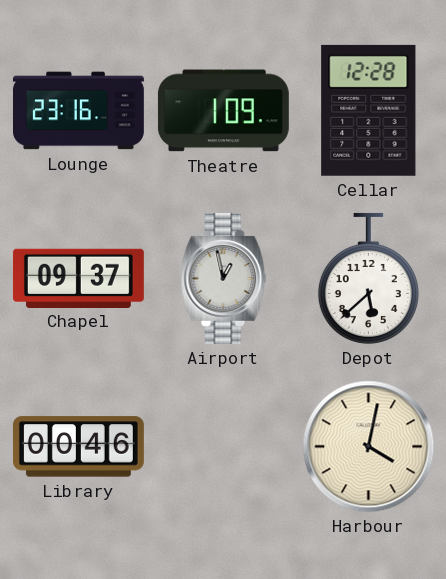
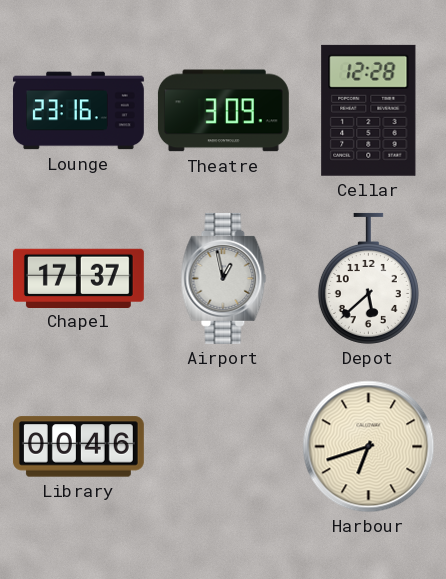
Theatre: 1:09 -> 3:09 (223, 111)
Chapel: 09:37 -> 17:37 (78, 278)
Harbour: 4:02 -> 6:42 (369, 447)
